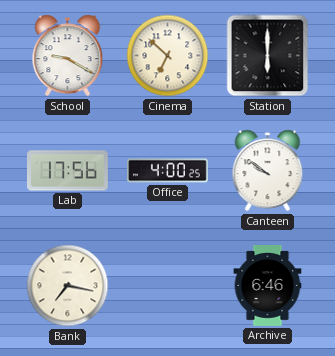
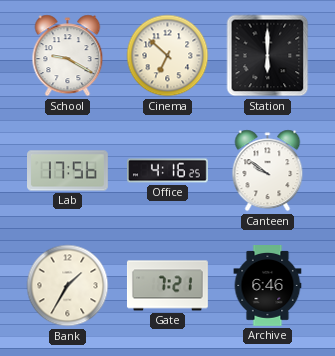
Office: 4:00 -> 4:16 (168, 171)
Bank: 7:17 -> 1:35 (68, 286)
Gate: none -> 7:21 (168, 286)
